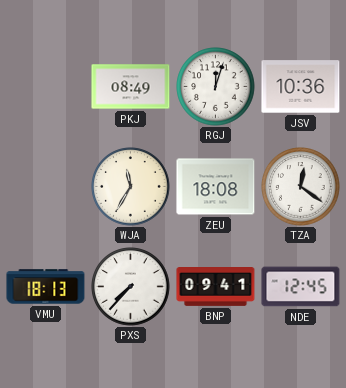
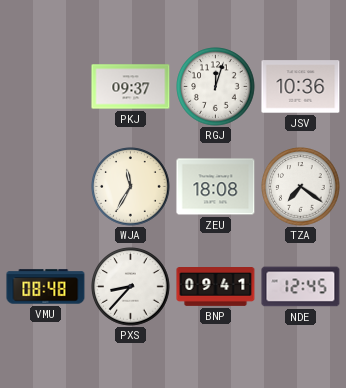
PKJ: 08:49 -> 09:37 (131, 87)
TZA: 12:21 -> 7:21 (301, 187)
VMU: 18:13 -> 08:48 (46, 287)
PXS: 7:37 -> 8:37 (131, 287)
